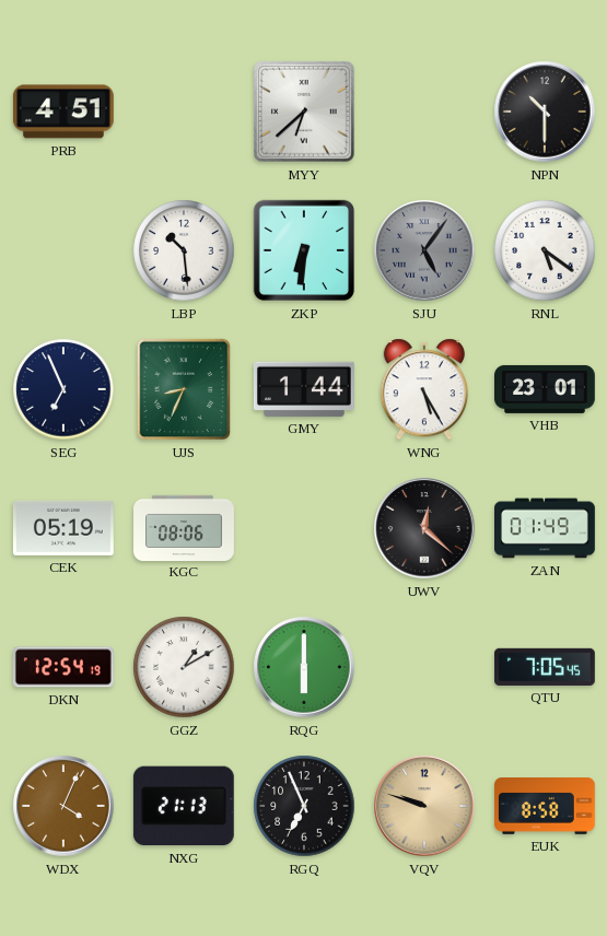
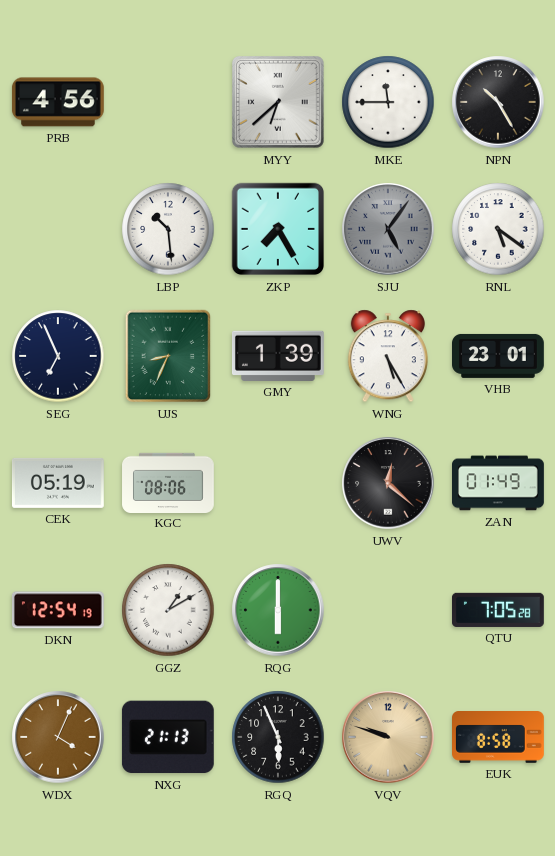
PRB: 4:51 -> 4:56 (58, 102)
MKE: none -> 11:45 (388, 102)
NPN: 10:30 -> 10:25 (498, 102)
ZKP: 6:31 -> 7:25 (278, 229)
GMY: 1:44 -> 1:39 (278, 356)
QTU: 7:05:45 -> 7:05:28 (499, 610)
RGQ: 6:56 -> 5:56 (278, 737)
